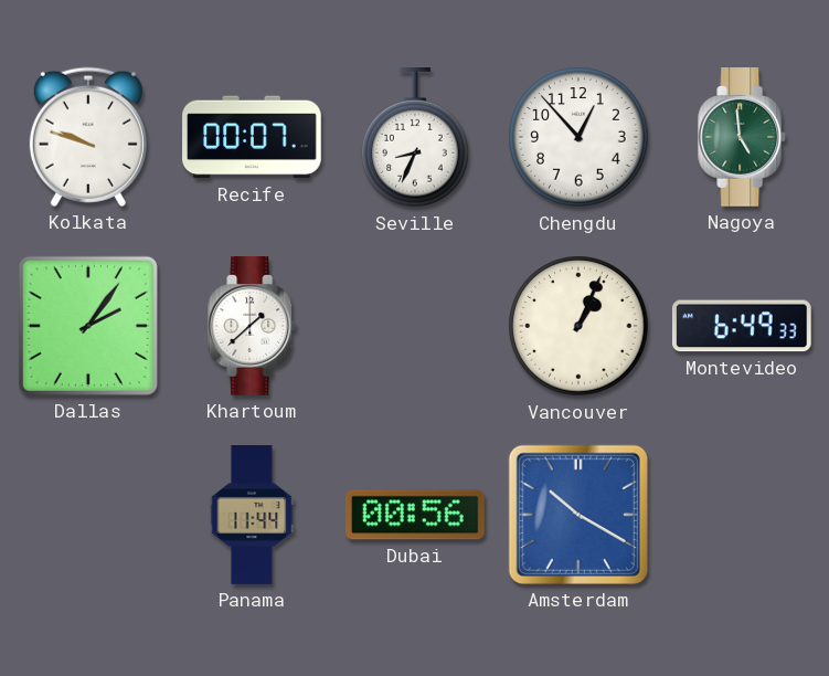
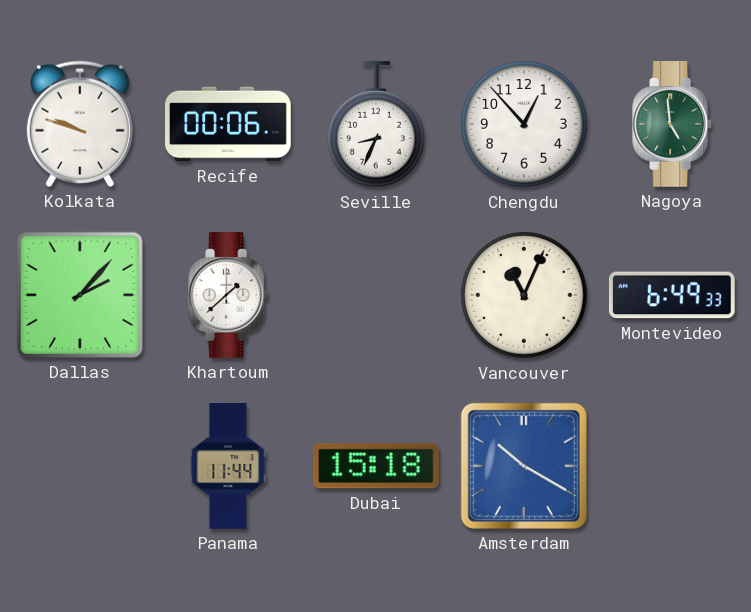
Recife: 00:07 -> 00:06 (228, 124)
Dallas: 2:06 -> 2:07 (80, 295)
Vancouver: 1:04 -> 11:04 (524, 295)
Dubai: 00:56 -> 15:18 (376, 466)
